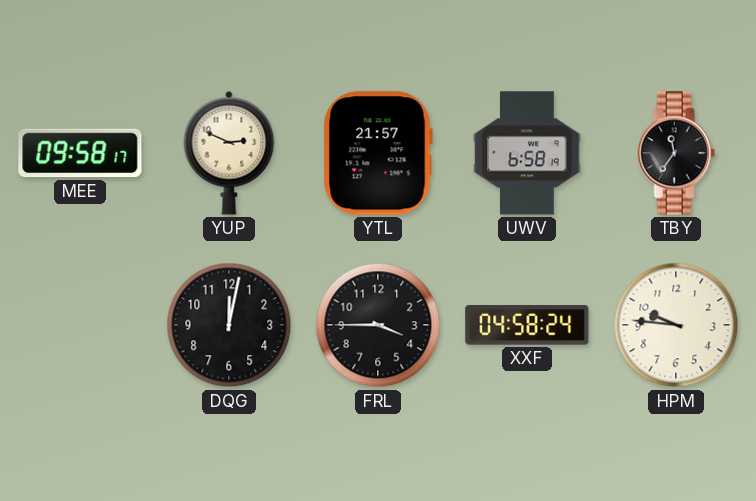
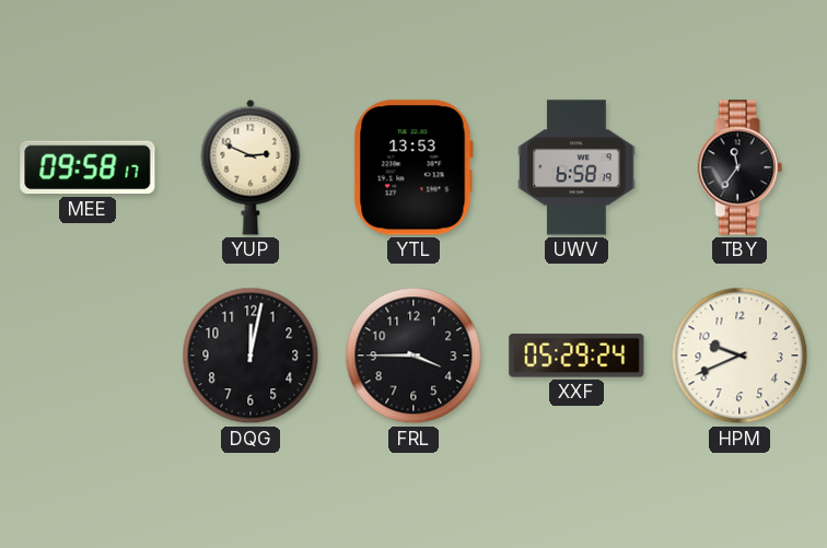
YTL: 21:57 -> 13:53 (413, 167)
XXF: 04:58 -> 05:29 (576, 355)
HPM: 9:46 -> 9:41 (739, 355)
